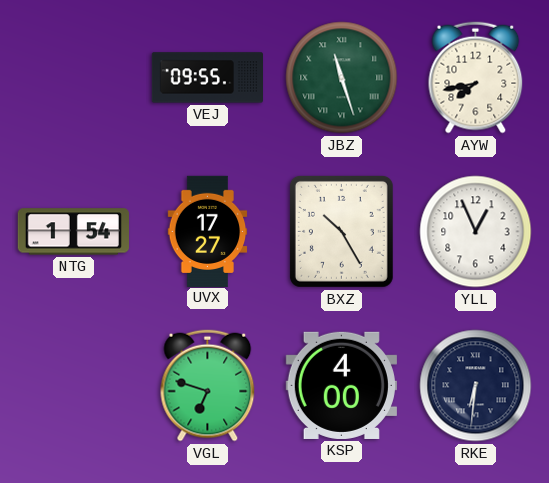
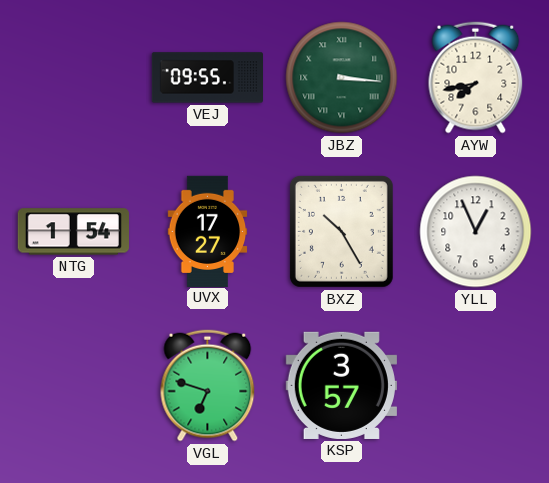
JBZ: 11:27 -> 3:16 (342, 78)
KSP: 4:00 -> 3:57 (341, 385)
RKE: 6:31 -> none (476, 386)
